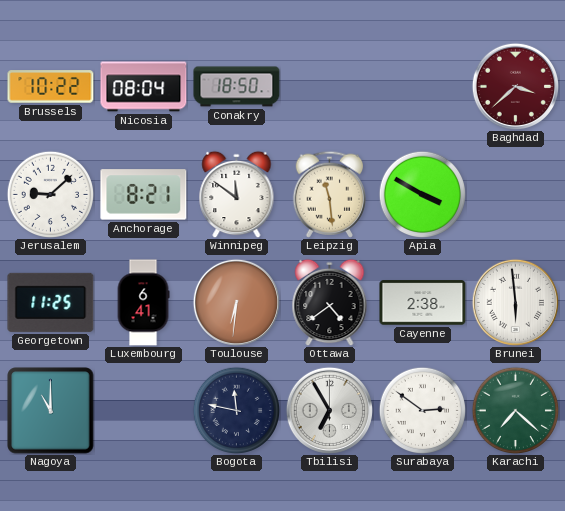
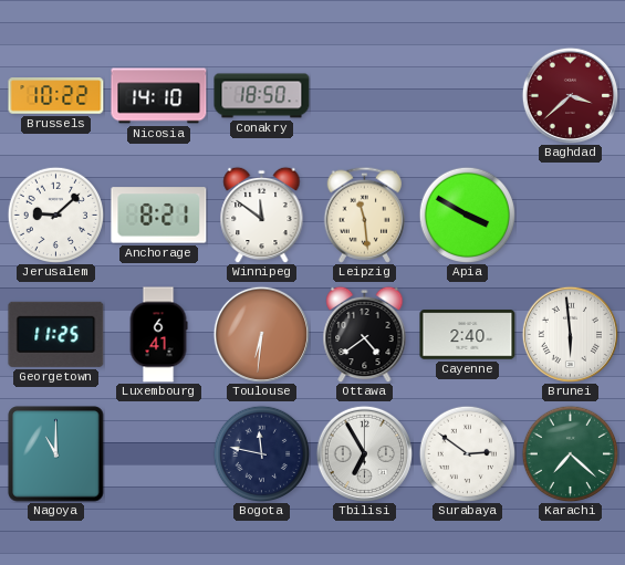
Nicosia: 08:04 -> 14:10 (159, 96)
Cayenne: 2:38 -> 2:40 (468, 335)
